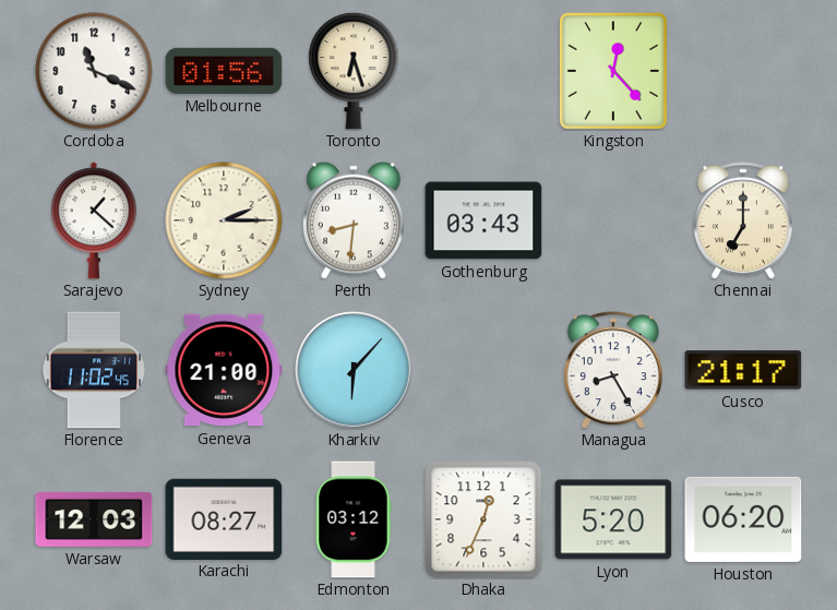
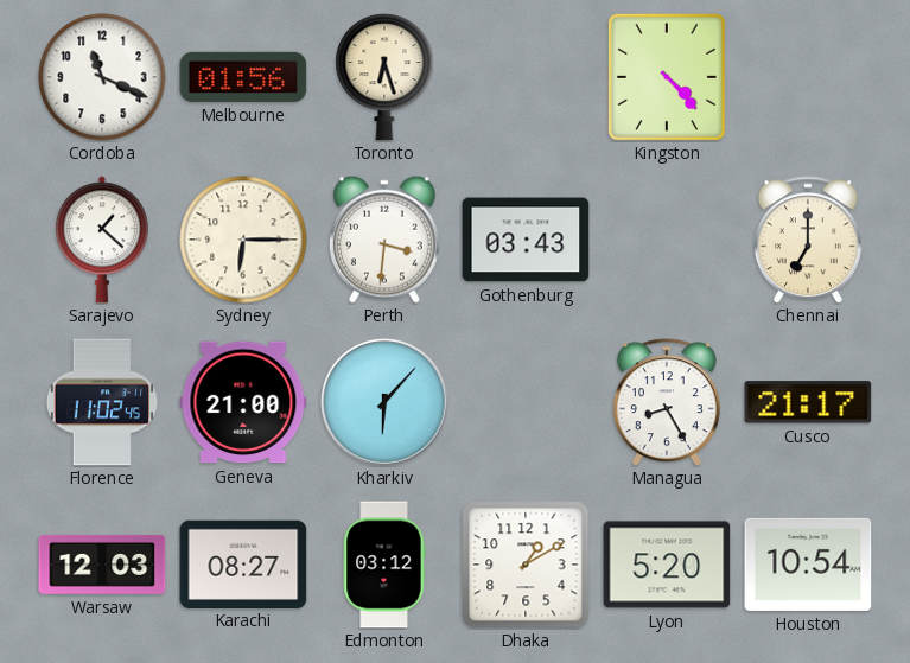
Kingston: 12:23 -> 4:23 (667, 77)
Sydney: 2:15 -> 6:15 (243, 240)
Perth: 8:31 -> 3:31 (384, 240)
Dhaka: 12:34 -> 1:10 (526, 565)
Houston: 06:20 -> 10:54 (808, 565)
